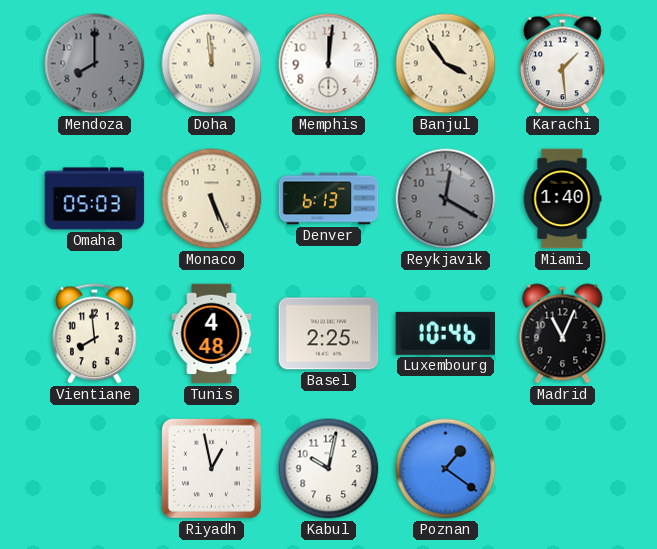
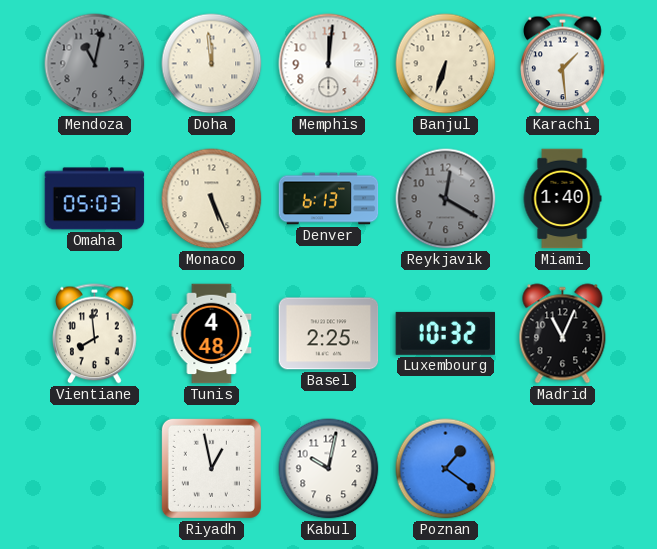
Mendoza: 8:00 -> 11:02 (95, 64)
Banjul: 3:54 -> 6:33 (446, 64)
Luxembourg: 10:46 -> 10:32 (445, 333)
